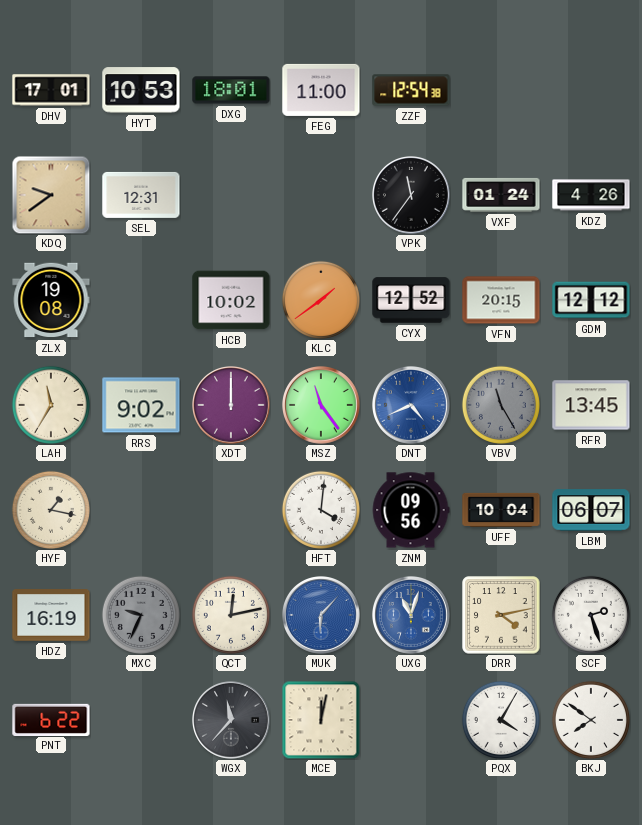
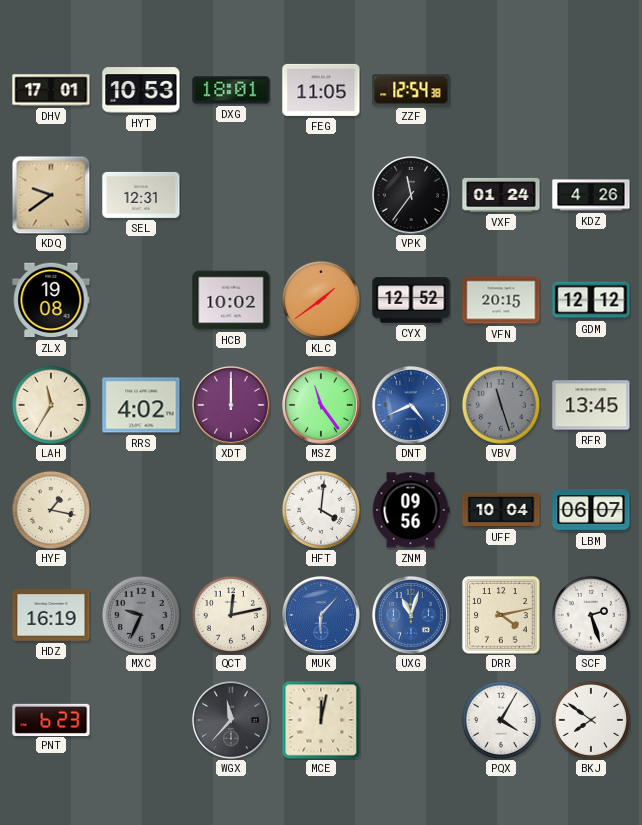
FEG: 11:00 -> 11:05 (321, 90)
RRS: 9:02 -> 4:02 (141, 405)
VBV: 11:25 -> 11:27 (501, 405)
PNT: 6:22 -> 6:23 (51, 719)
